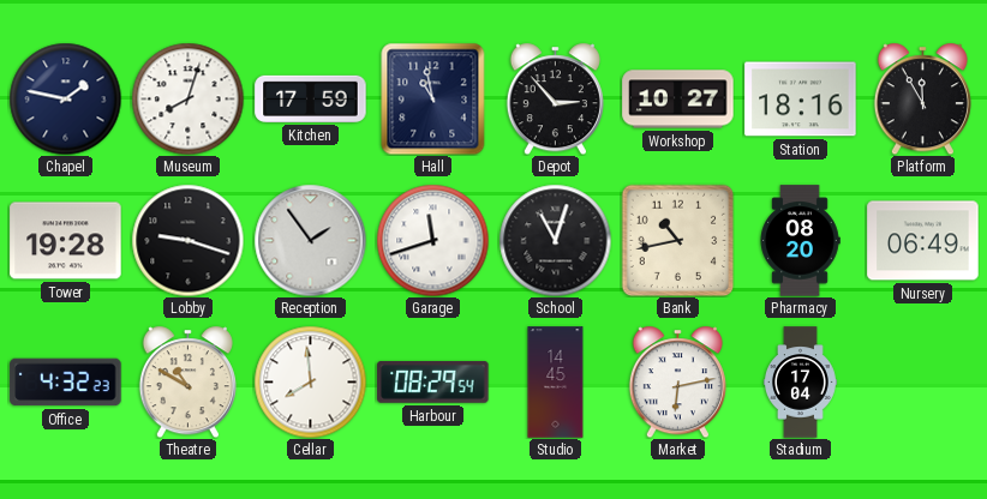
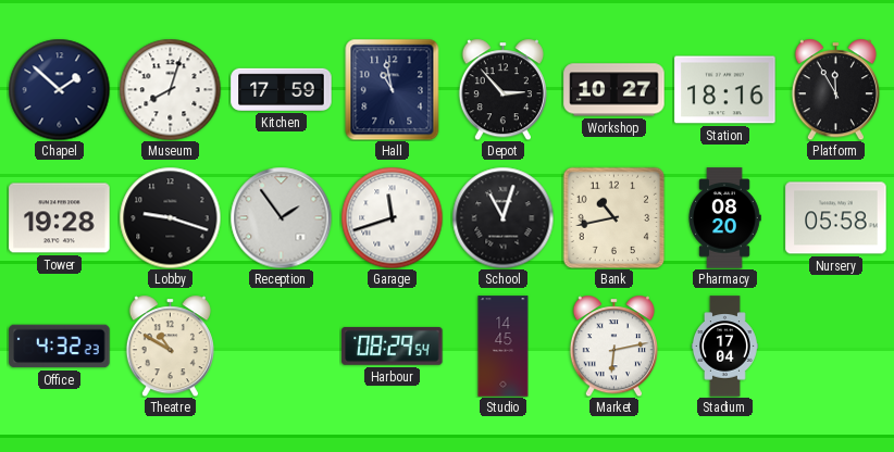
Chapel: 1:47 -> 1:52 (59, 89)
Nursery: 06:49 -> 05:58 (836, 218)
Cellar: 7:59 -> none (310, 381)
